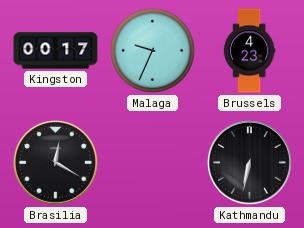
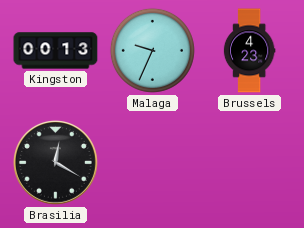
Kingston: 00:17 -> 00:13 (56, 51)
Kathmandu: 6:32 -> none (249, 162)
